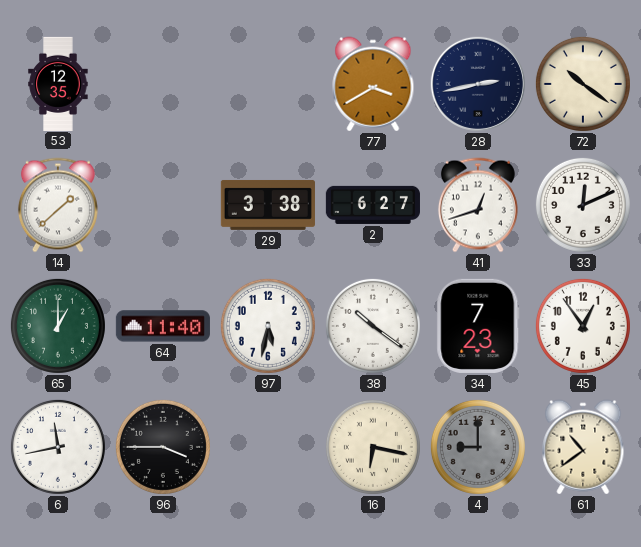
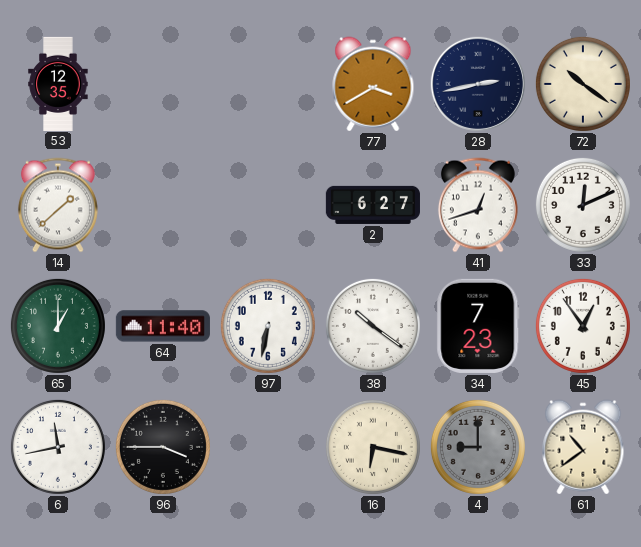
29: 3:38 -> none (268, 205)
97: 5:32 -> 6:32 (268, 326)
